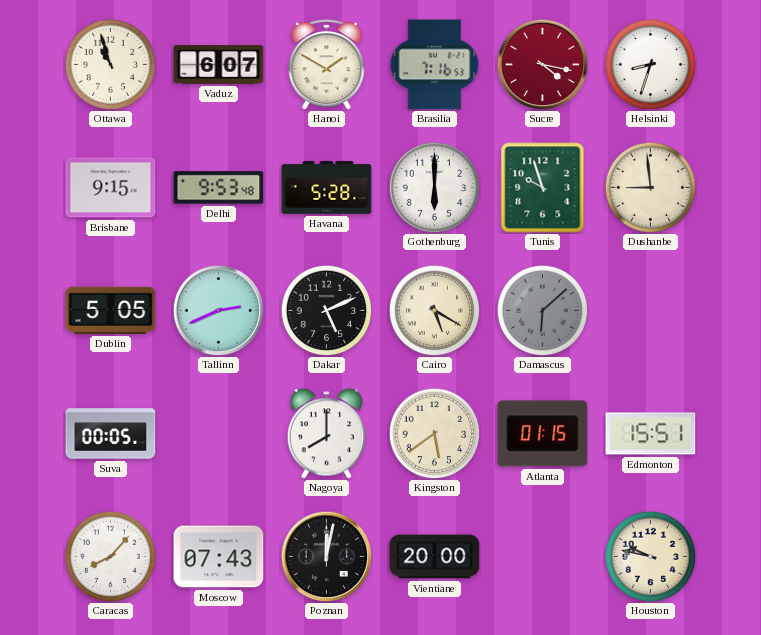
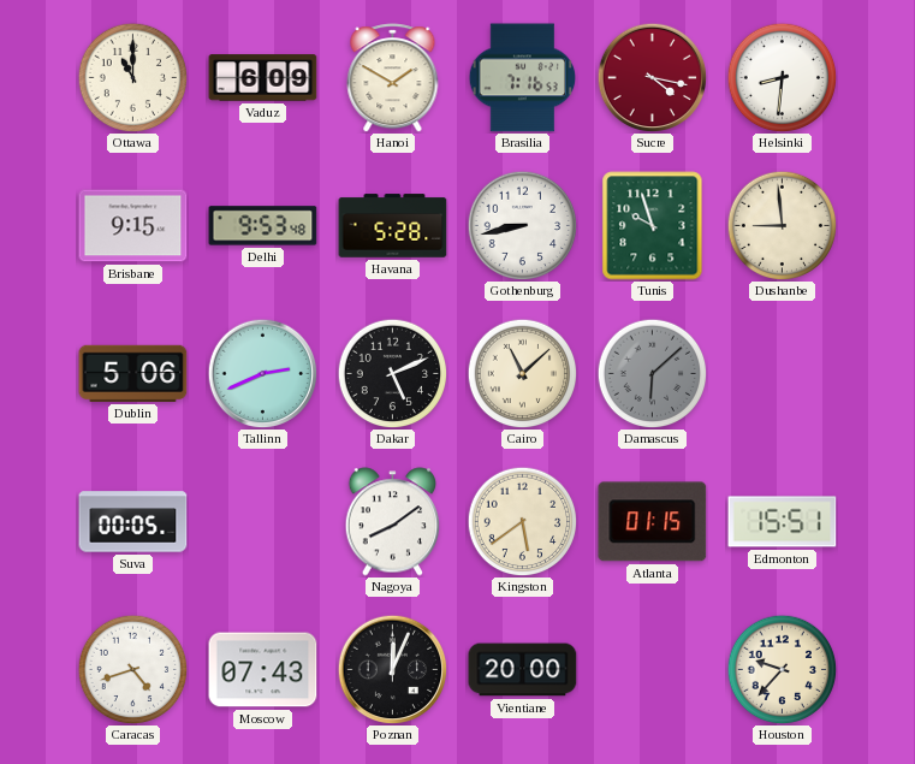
Ottawa: 10:57 -> 11:00 (132, 77)
Vaduz: 6:07 -> 6:09 (263, 78)
Helsinki: 8:33 -> 8:31 (782, 77)
Gothenburg: 6:00 -> 8:43 (522, 225)
Dublin: 5:05 -> 5:06 (133, 373)
Cairo: 5:20 -> 11:08 (522, 373)
Nagoya: 8:00 -> 8:09 (393, 522)
Caracas: 8:07 -> 4:42 (132, 669)
Poznan: 12:02 -> 12:04 (392, 669)
Houston: 9:47 -> 9:37 (782, 669)
